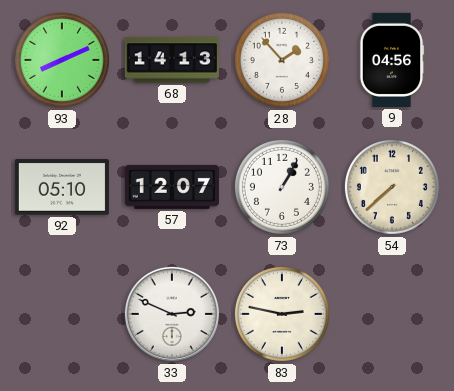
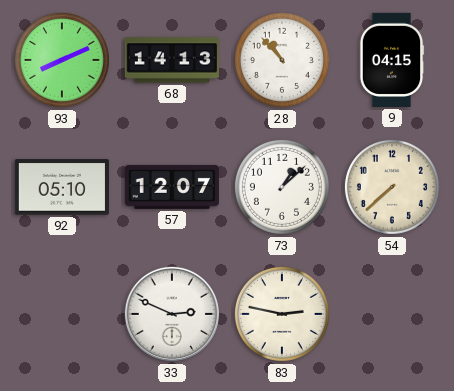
28: 1:53 -> 10:53 (282, 60)
9: 04:56 -> 04:15 (392, 60)
73: 1:05 -> 1:08 (282, 187)
